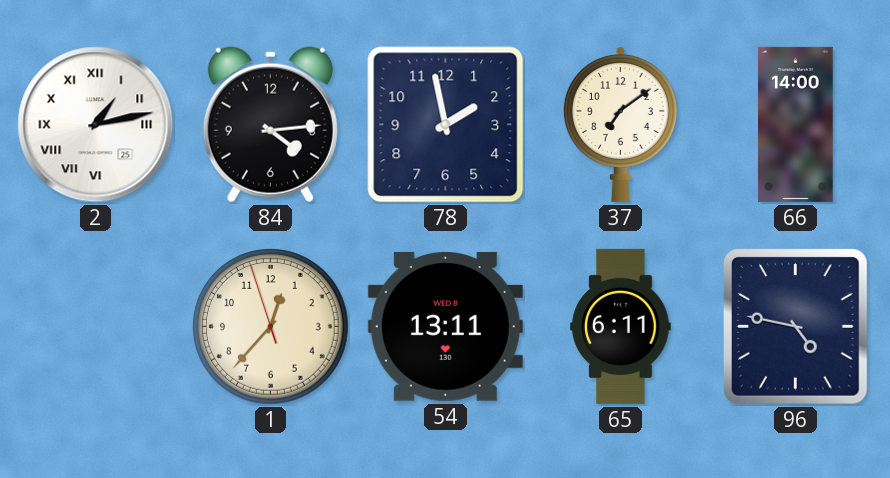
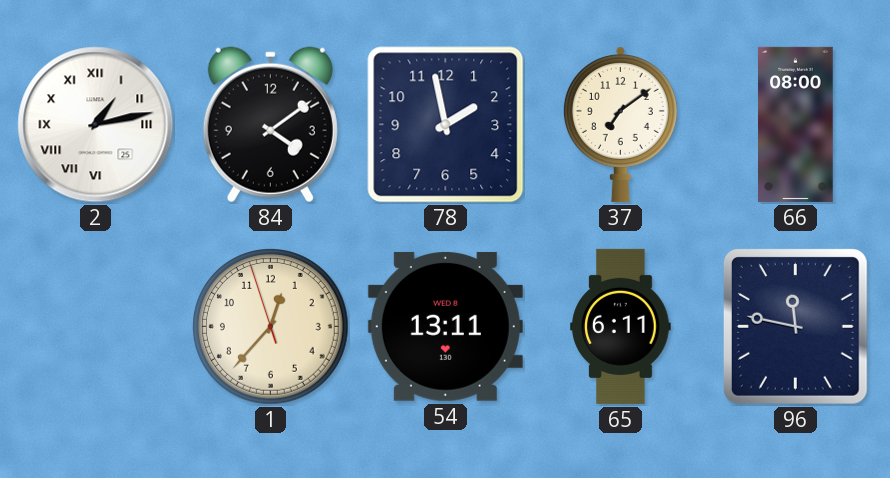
84: 4:14 -> 4:09 (270, 125)
66: 14:00 -> 08:00 (796, 124)
96: 4:47 -> 11:47 (795, 327)
